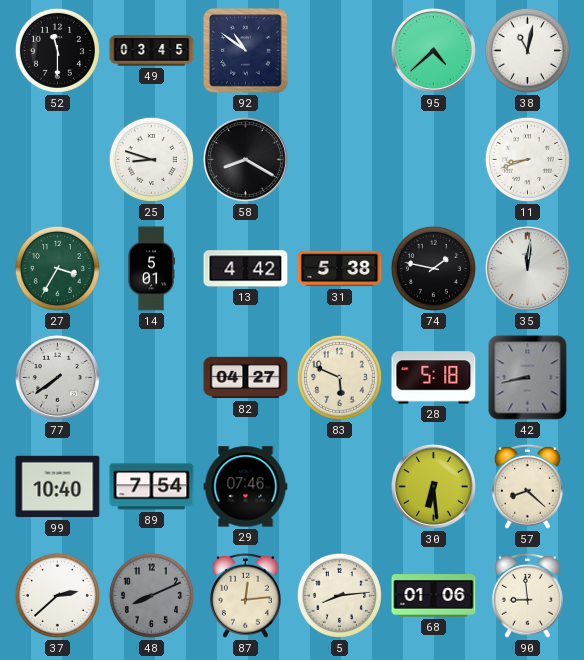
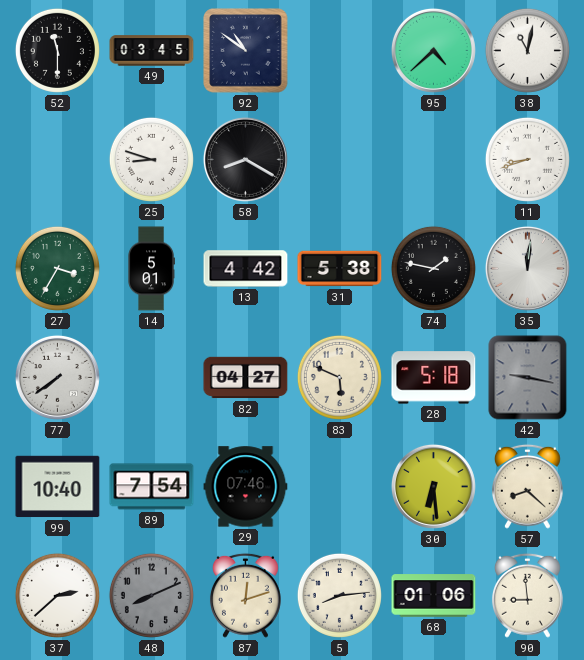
42: 8:43 -> 9:17 (528, 378)
87: 12:14 -> 12:12 (245, 595)
